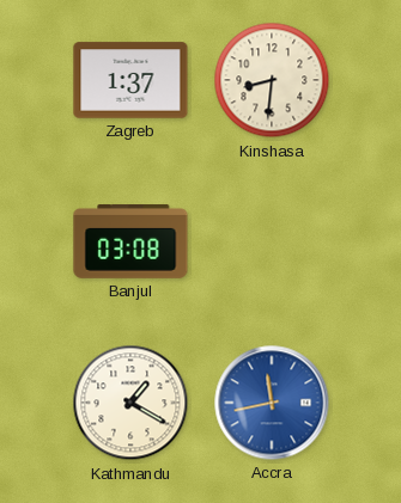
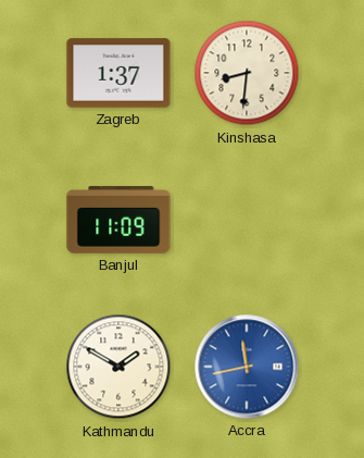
Banjul: 03:08 -> 11:09 (118, 221)
Kathmandu: 1:20 -> 1:50 (118, 367)
